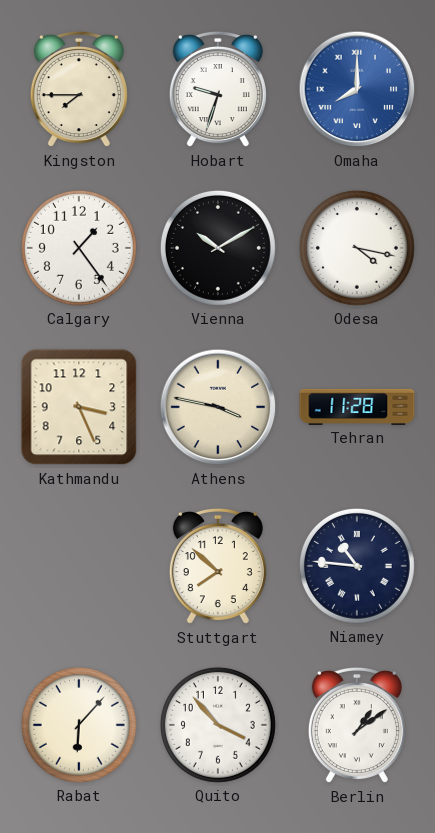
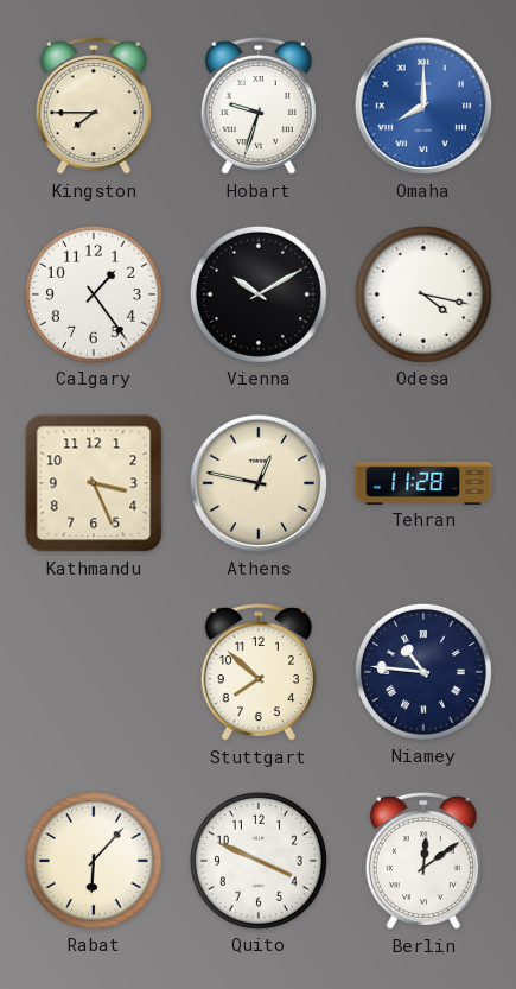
Athens: 3:47 -> 12:47 (259, 483)
Quito: 3:53 -> 3:49 (259, 861)
Berlin: 1:09 -> 12:09 (423, 861)
